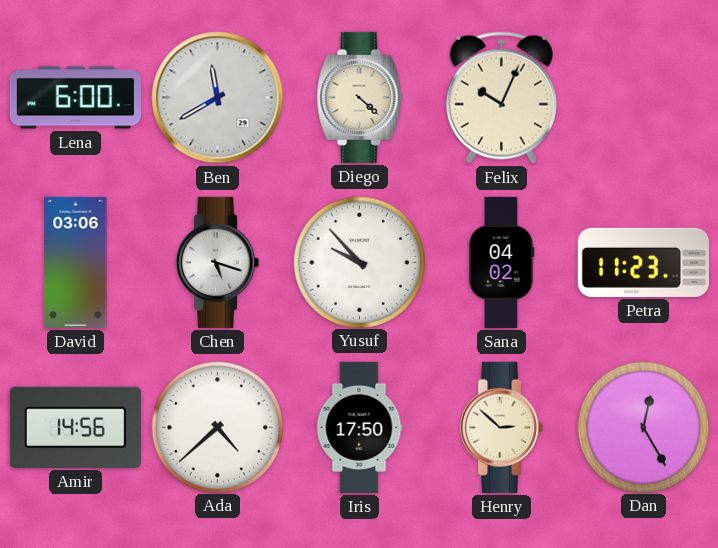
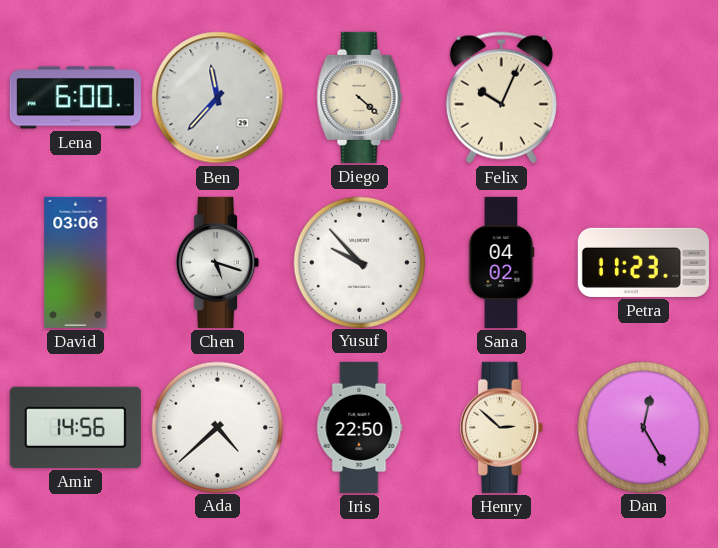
Ben: 11:40 -> 11:37 (218, 98)
Iris: 17:50 -> 22:50 (360, 427)
